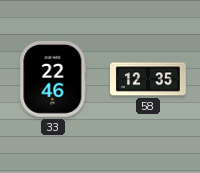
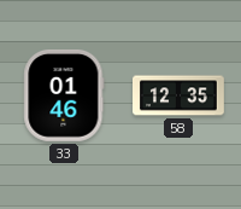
33: 22:46 -> 01:46 (64, 95)
